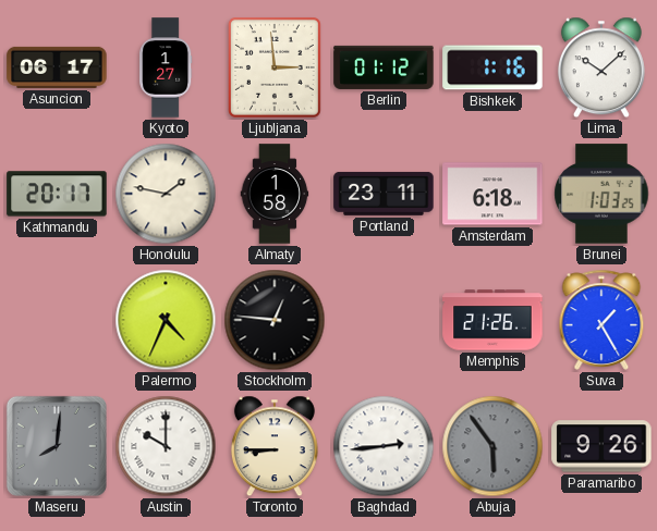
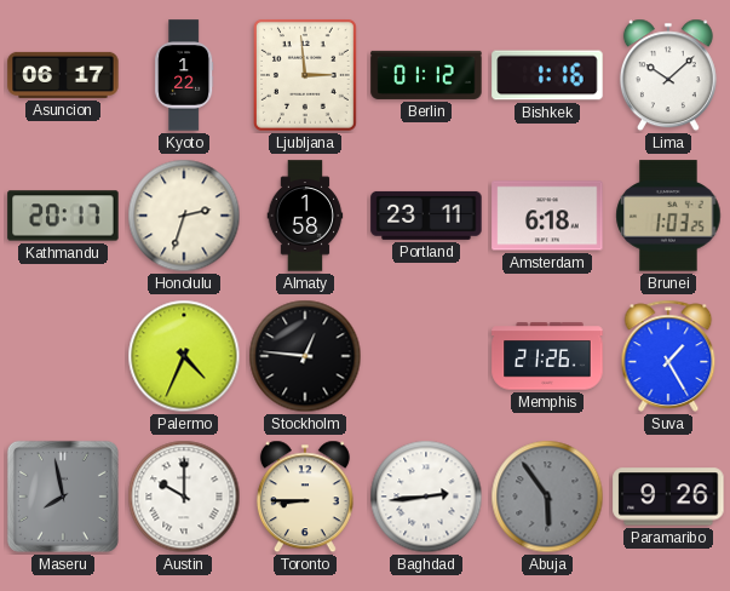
Kyoto: 1:27 -> 1:22 (184, 75)
Honolulu: 1:47 -> 2:33 (184, 216)
Maseru: 8:01 -> 7:58 (63, 497)
